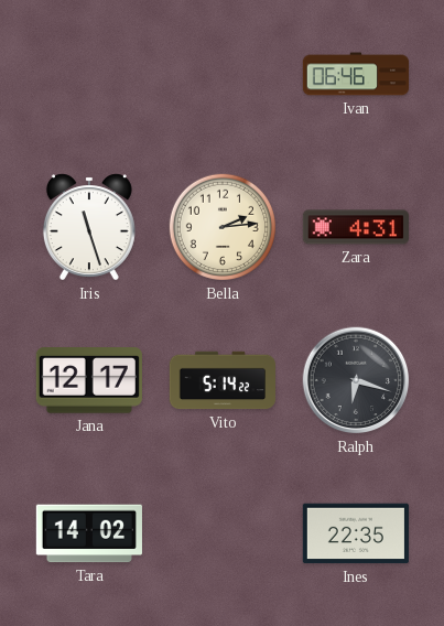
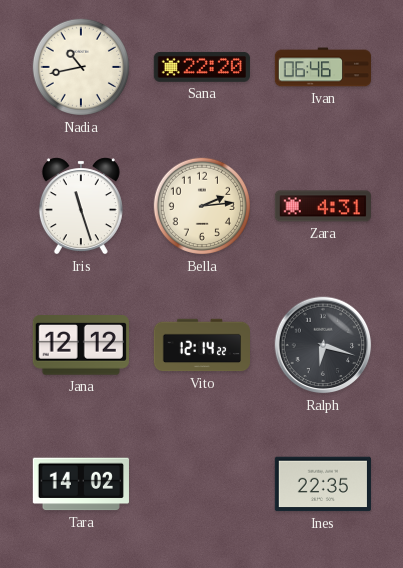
Nadia: none -> 10:43 (81, 67)
Sana: none -> 22:20 (202, 67)
Jana: 12:17 -> 12:12 (81, 346)
Vito: 5:14 -> 12:14 (202, 345)
